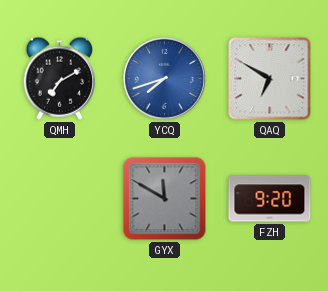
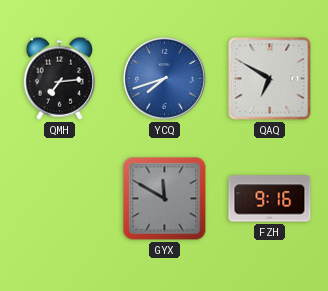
QMH: 7:10 -> 7:14 (60, 78)
FZH: 9:20 -> 9:16 (270, 199)
